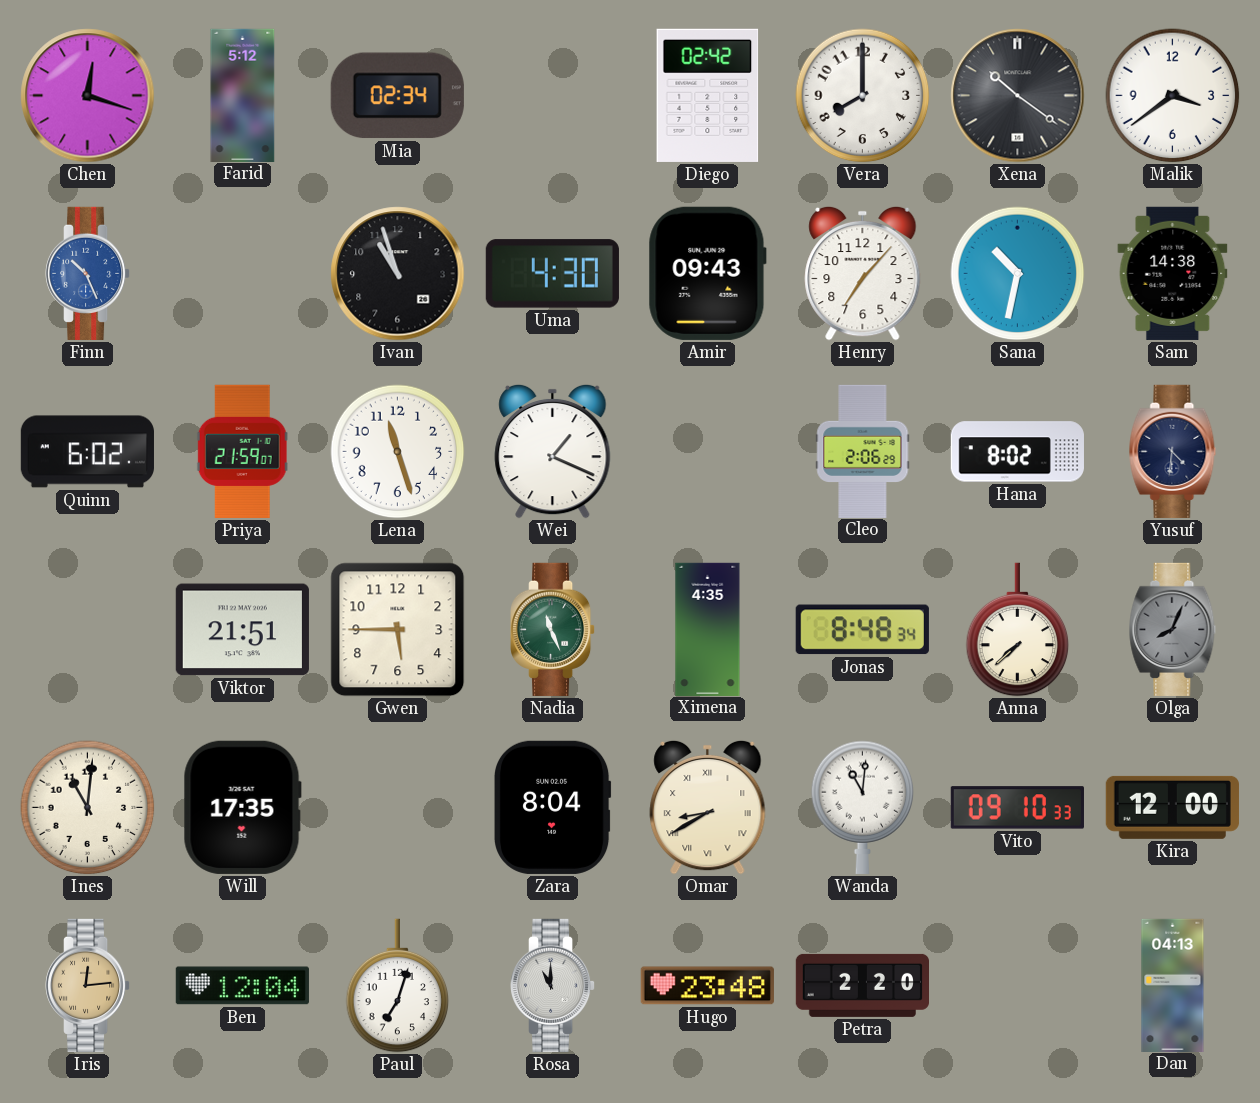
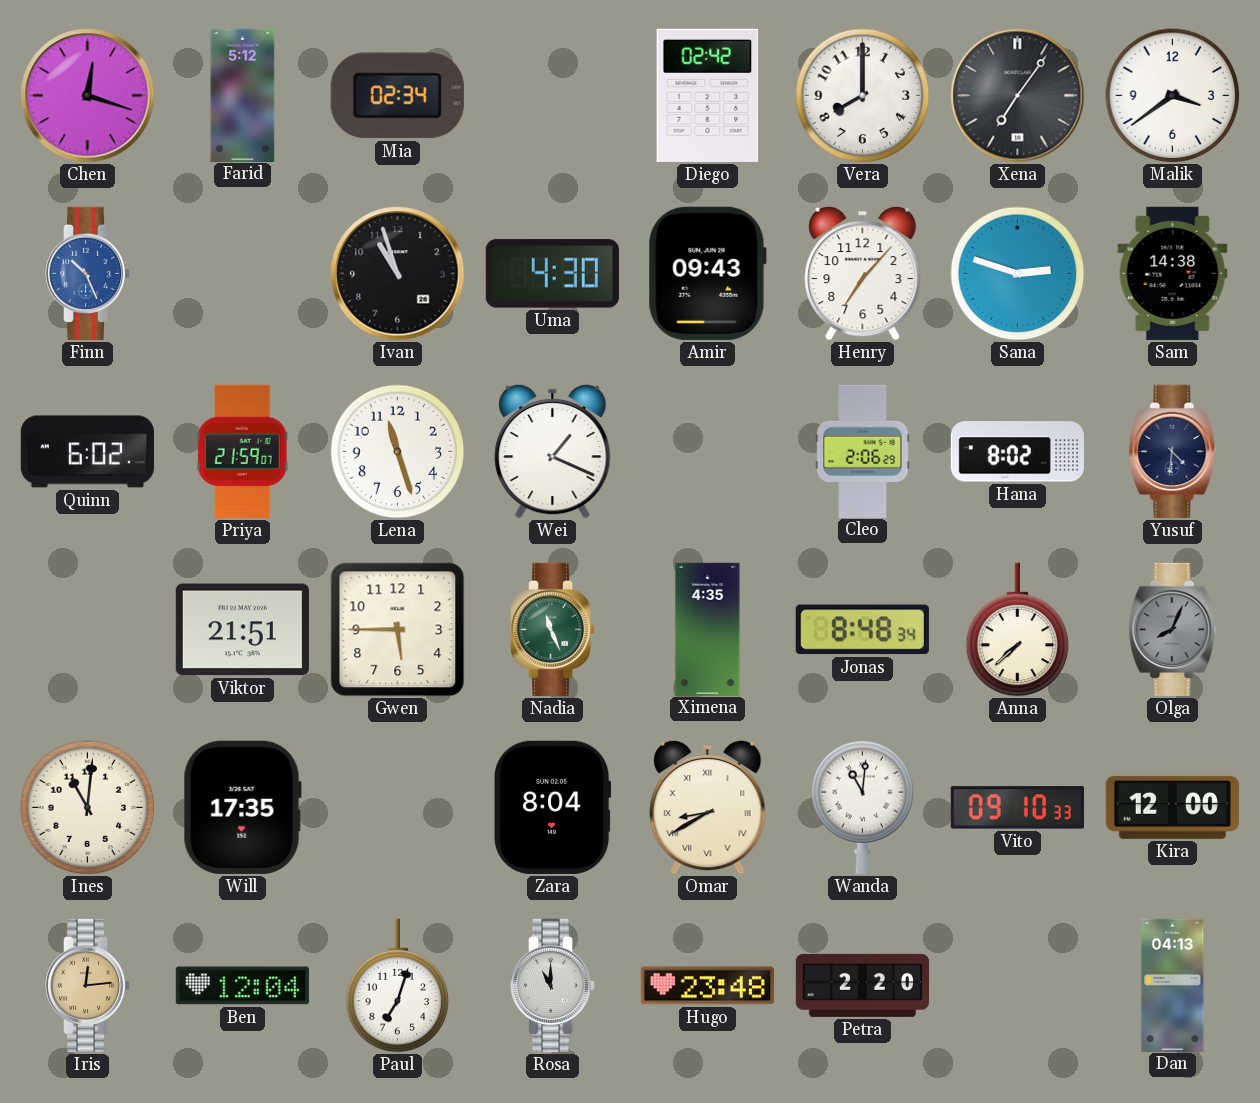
Xena: 10:21 -> 7:06 (1018, 96)
Sana: 10:32 -> 2:48 (1018, 274)
